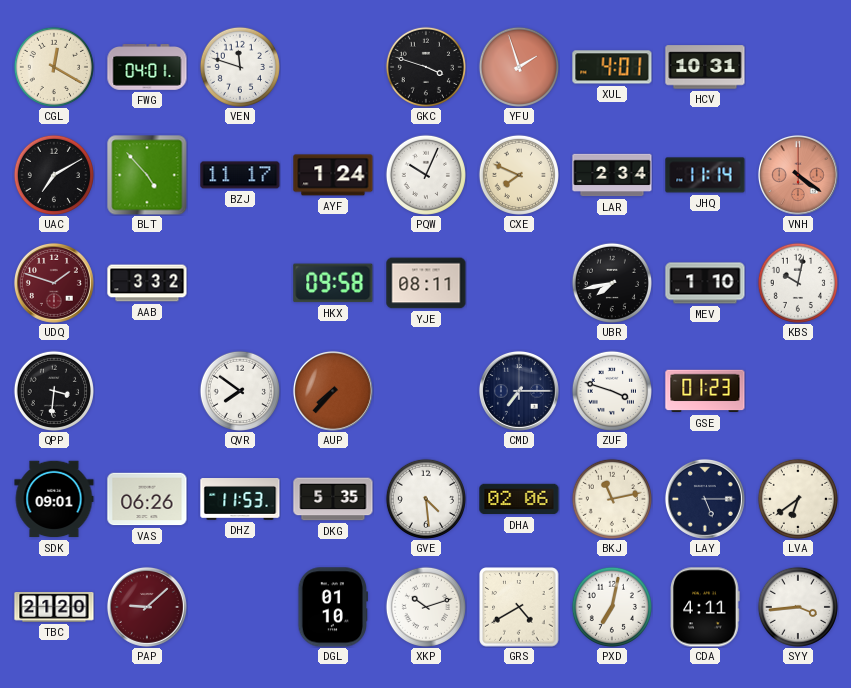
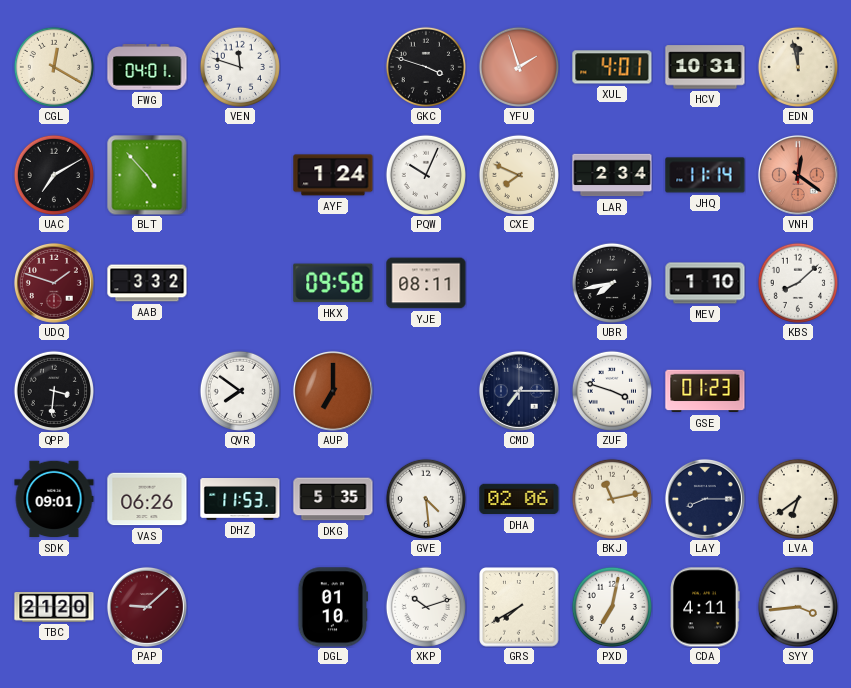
EDN: none -> 11:58 (798, 67)
BZJ: 11:17 -> none (240, 175)
VNH: 4:21 -> 12:21 (798, 175)
KBS: 10:02 -> 8:08 (798, 283)
AUP: 7:37 -> 7:00 (333, 391)
LAY: 5:15 -> 8:15 (705, 499)
GRS: 4:40 -> 7:40 (519, 607)
